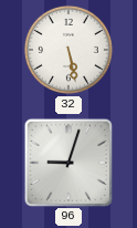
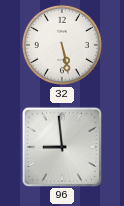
96: 9:03 -> 8:59 (61, 146)
